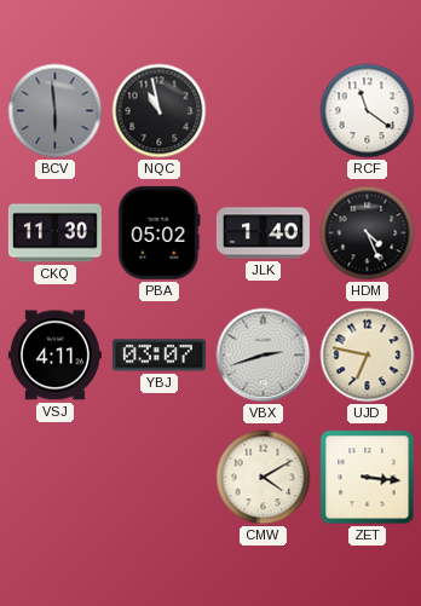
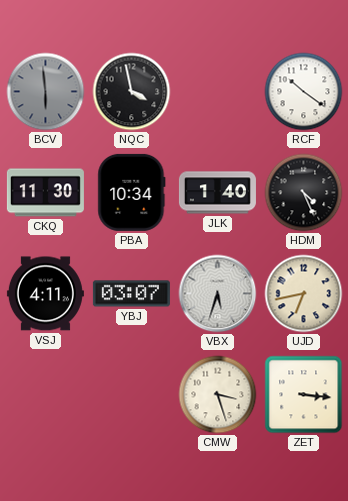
NQC: 10:58 -> 3:58 (132, 92)
RCF: 11:21 -> 10:21 (304, 92)
PBA: 05:02 -> 10:34 (132, 192)
VBX: 2:42 -> 5:33 (218, 294)
UJD: 6:47 -> 6:43 (304, 294)
CMW: 4:10 -> 3:27 (218, 395)
